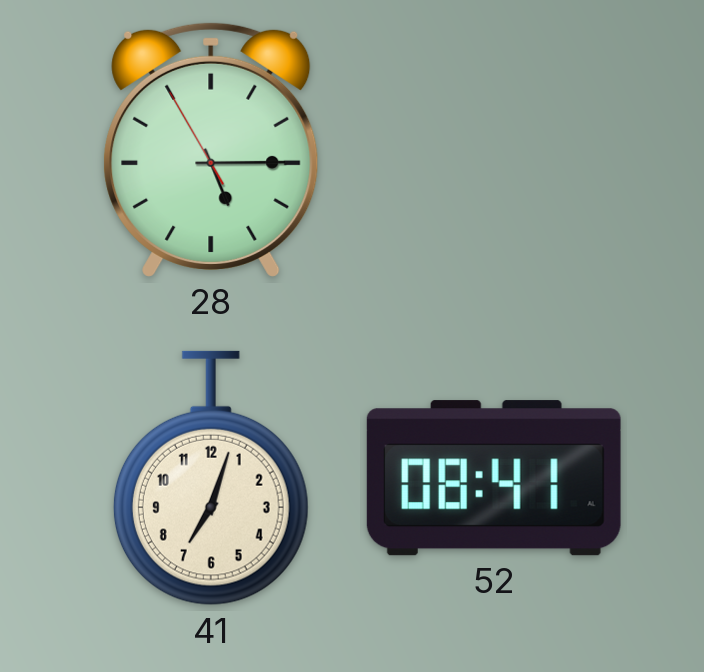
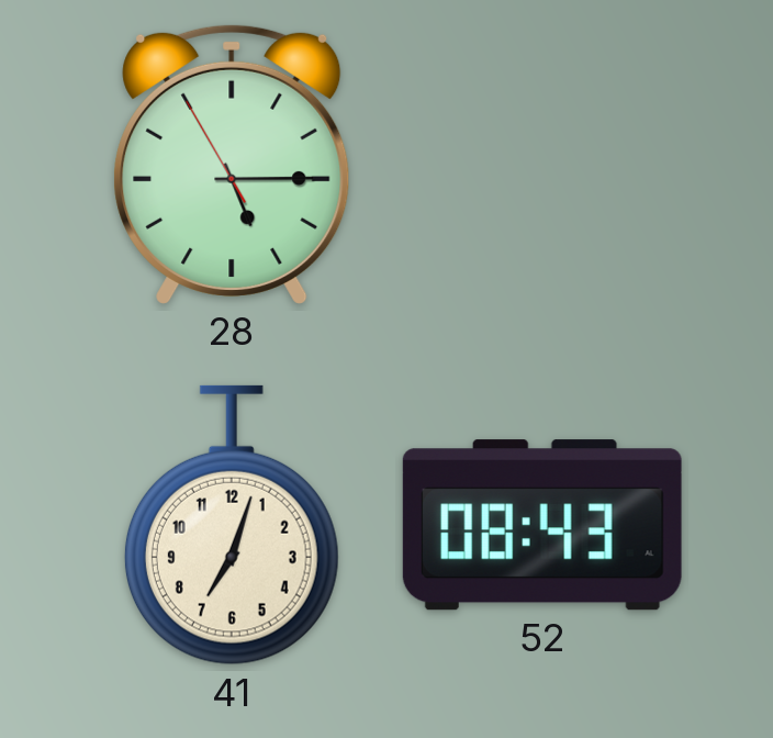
52: 08:41 -> 08:43 (542, 525)
